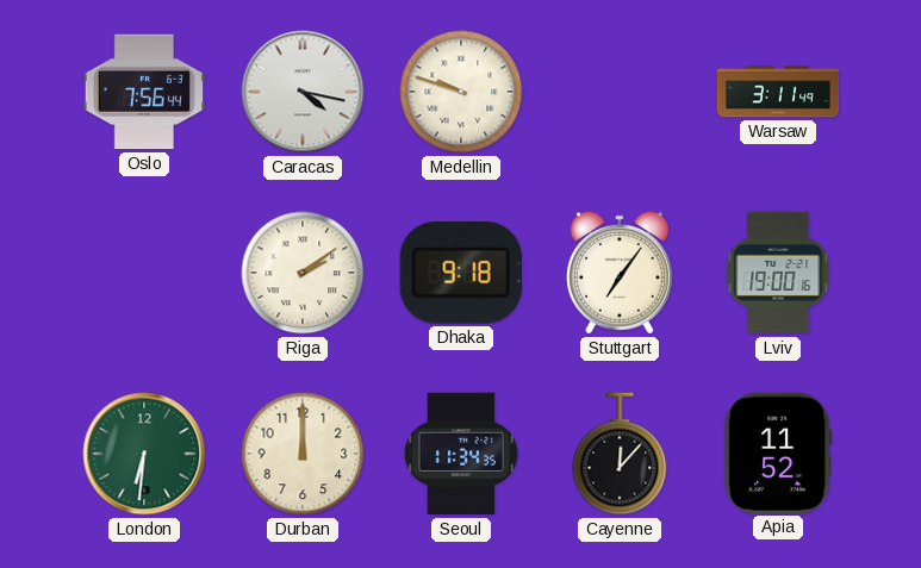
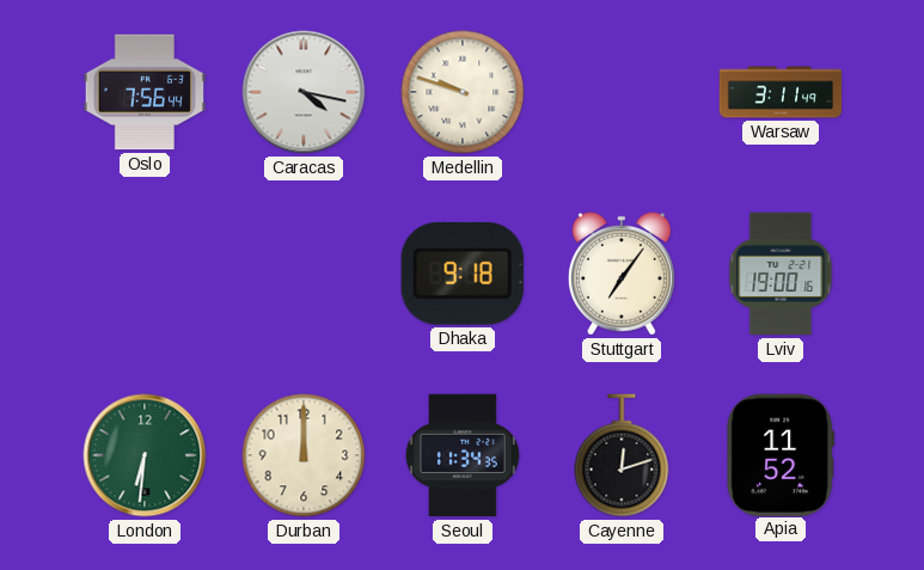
Riga: 2:09 -> none (303, 273)
Cayenne: 12:07 -> 12:12 (622, 455)
